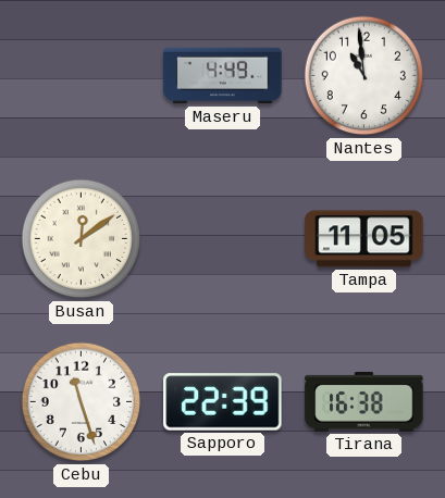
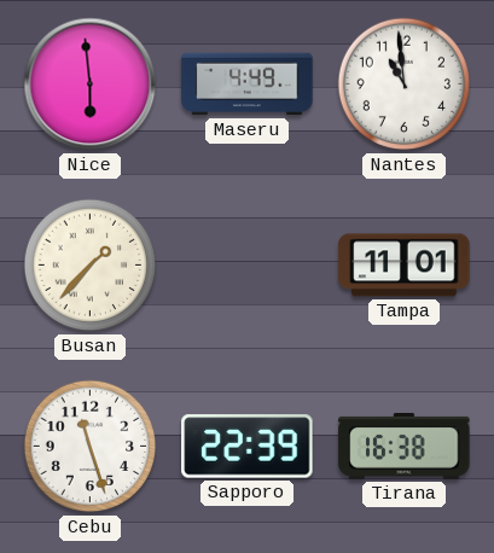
Nice: none -> 5:59 (91, 85)
Busan: 12:09 -> 1:37 (91, 266)
Tampa: 11:05 -> 11:01 (405, 266)
